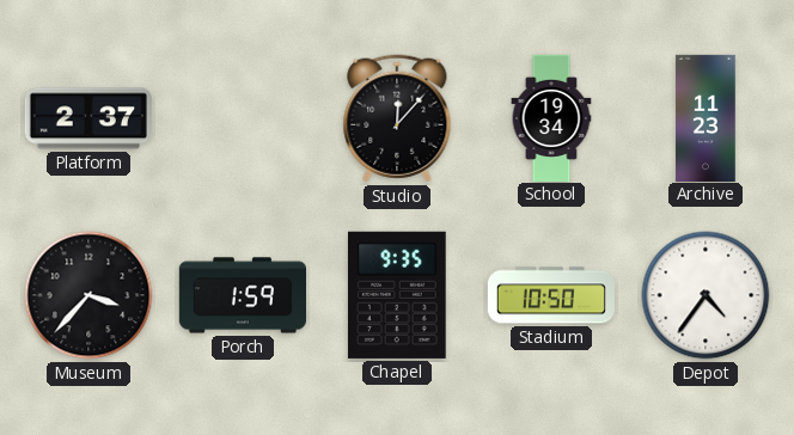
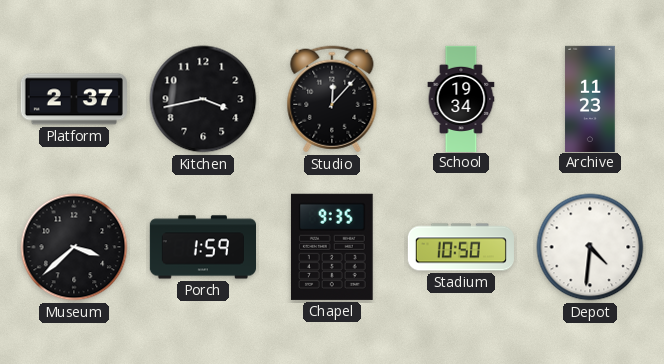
Kitchen: none -> 3:43 (203, 99)
Museum: 3:37 -> 3:38 (74, 247)
Depot: 4:36 -> 4:31 (590, 247)
